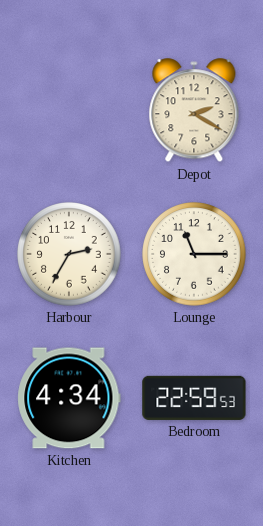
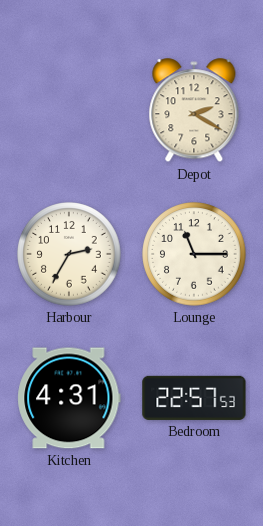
Kitchen: 4:34 -> 4:31 (69, 398)
Bedroom: 22:59 -> 22:57 (194, 398)
